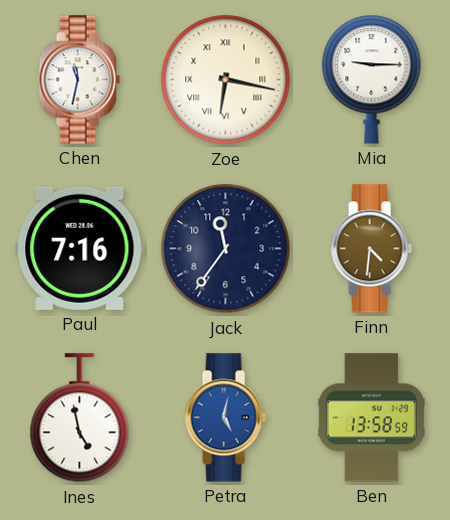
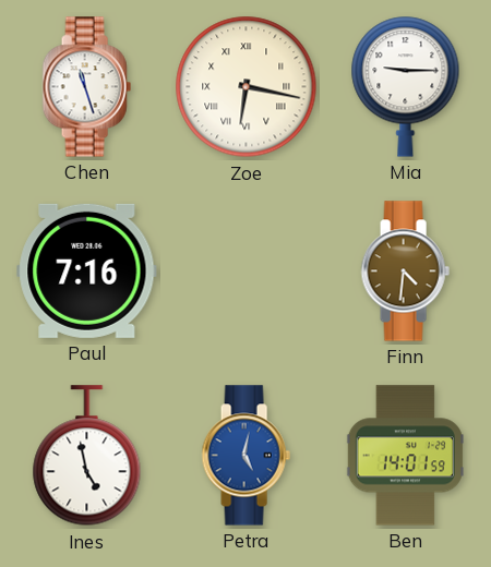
Chen: 11:32 -> 11:27 (86, 87)
Jack: 11:36 -> none (226, 249)
Ben: 13:58 -> 14:01 (405, 456)
